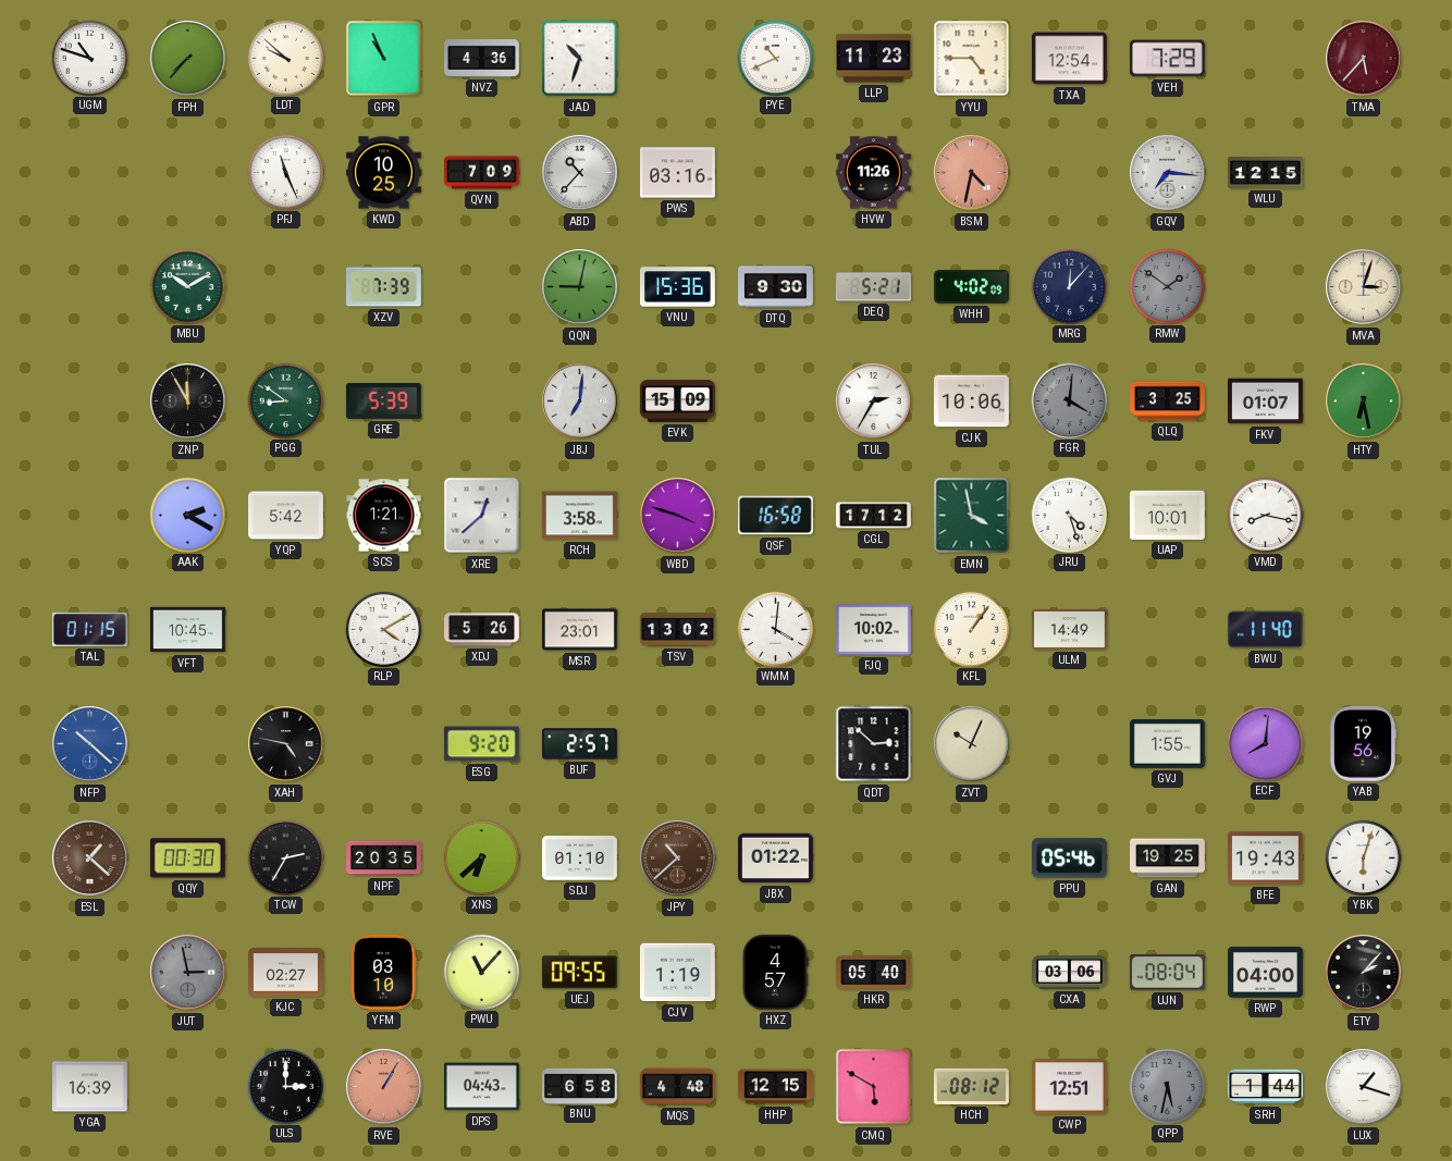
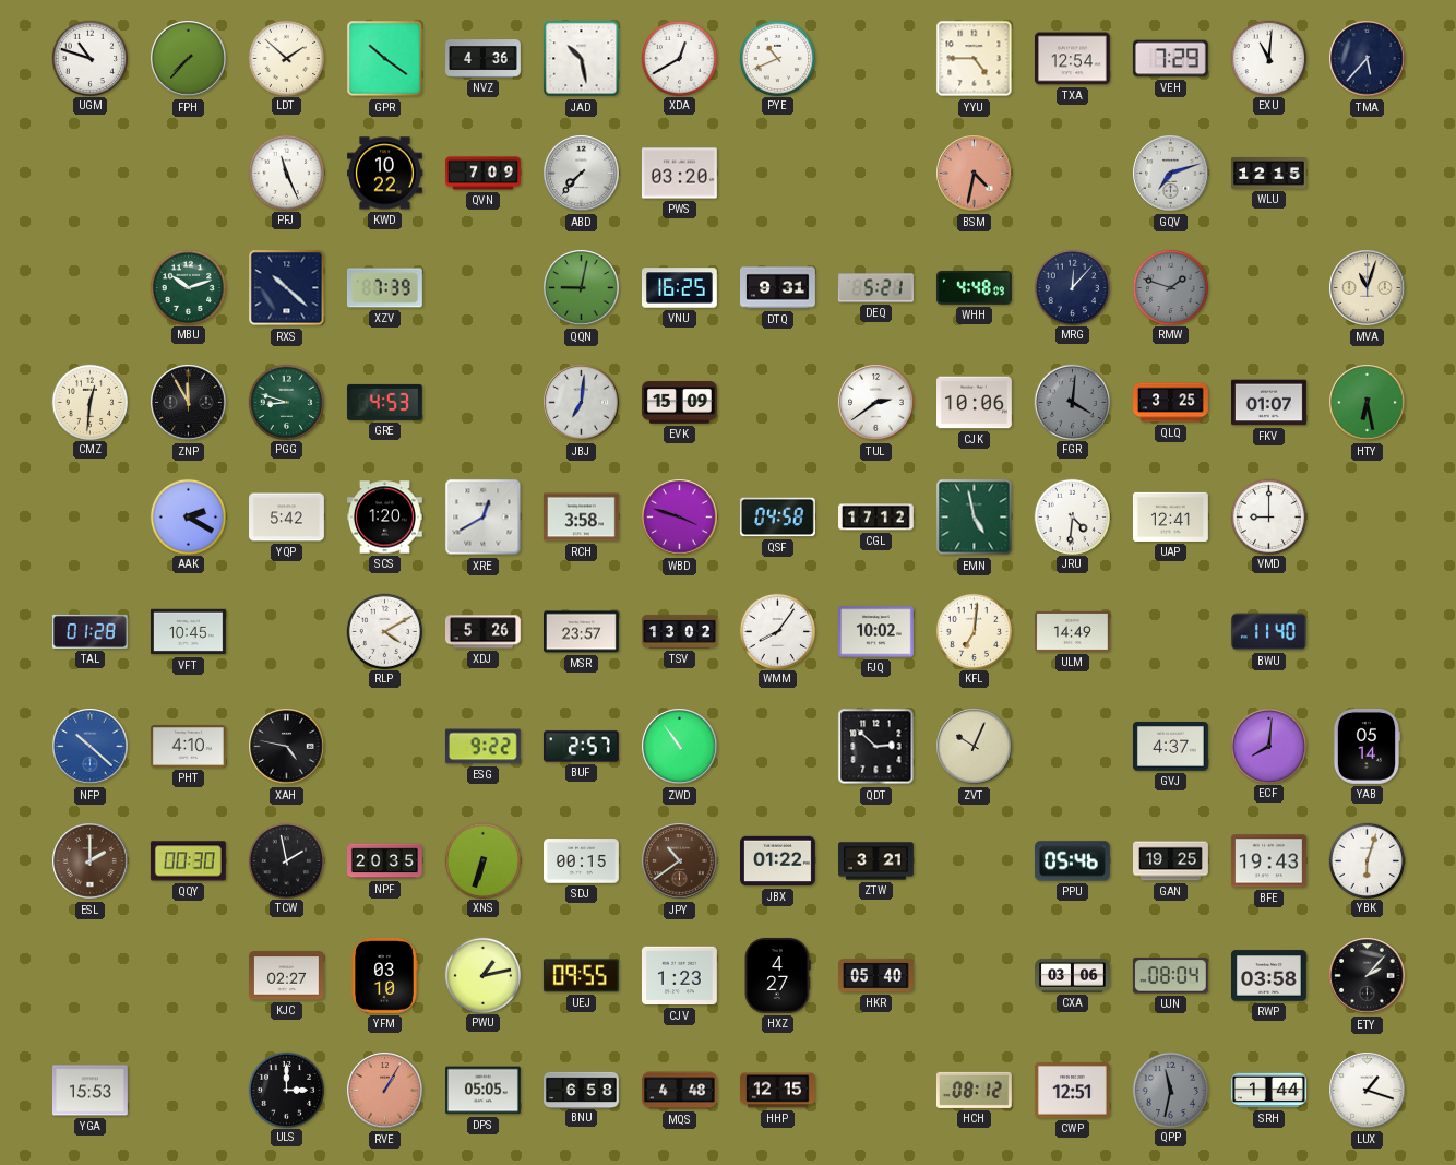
LDT: 9:52 -> 1:52 (286, 58)
GPR: 10:56 -> 10:21 (385, 59)
JAD: 10:33 -> 10:28 (582, 59)
XDA: none -> 12:40 (679, 58)
LLP: 11:23 -> none (873, 59)
EXU: none -> 11:01 (1268, 58)
TMA dial: burgundy -> navy (1368, 59)
KWD: 10:25 -> 10:22 (385, 174)
ABD: 10:37 -> 7:37 (582, 174)
PWS: 03:16 -> 03:20 (680, 174)
HVW: 11:26 -> none (874, 173)
GQV: 7:16 -> 7:12 (1171, 174)
MBU: 10:10 -> 10:12 (188, 287)
RXS: none -> 10:22 (287, 288)
VNU: 15:36 -> 16:25 (680, 288)
DTQ: 9:30 -> 9:31 (778, 288)
WHH: 4:02 -> 4:48 (974, 287)
RMW: 1:51 -> 1:48 (1170, 287)
MVA: 3:03 -> 11:03 (1368, 288)
CMZ: none -> 12:31 (89, 402)
PGG: 8:51 -> 8:48 (286, 402)
GRE: 5:39 -> 4:53 (385, 402)
TUL: 2:35 -> 2:39 (876, 403)
SCS: 1:21 -> 1:20 (385, 518)
XRE: 12:38 -> 12:40 (484, 518)
QSF: 16:58 -> 04:58 (777, 518)
EMN: 3:58 -> 4:58 (975, 518)
JRU: 4:27 -> 4:31 (1072, 516)
UAP: 10:01 -> 12:41 (1170, 516)
VMD: 8:17 -> 9:00 (1268, 516)
TAL: 01:15 -> 01:28 (89, 631)
MSR: 23:01 -> 23:57 (582, 632)
WMM: 4:01 -> 8:06 (777, 631)
KFL: 1:06 -> 7:01 (974, 631)
PHT: none -> 4:10 (189, 747)
ESG: 9:20 -> 9:22 (482, 747)
ZWD: none -> 10:54 (680, 747)
GVJ: 1:55 -> 4:37 (1170, 747)
YAB: 19:56 -> 05:14 (1365, 746)
ESL: 1:22 -> 2:00 (91, 861)
TCW: 2:35 -> 1:58 (286, 860)
XNS: 6:38 -> 6:33 (482, 860)
SDJ: 01:10 -> 00:15 (582, 861)
JPY: 10:38 -> 10:39 (680, 861)
ZTW: none -> 3:21 (876, 861)
JUT: 2:58 -> none (188, 973)
PWU: 11:07 -> 1:13 (482, 975)
CJV: 1:19 -> 1:23 (679, 976)
HXZ: 4:57 -> 4:27 (777, 975)
RWP: 04:00 -> 03:58 (1269, 976)
YGA: 16:39 -> 15:53 (91, 1091)
DPS: 04:43 -> 05:05 (484, 1091)
CMQ: 5:50 -> none (874, 1087)
QPP: 5:32 -> 11:32 (1170, 1090)
